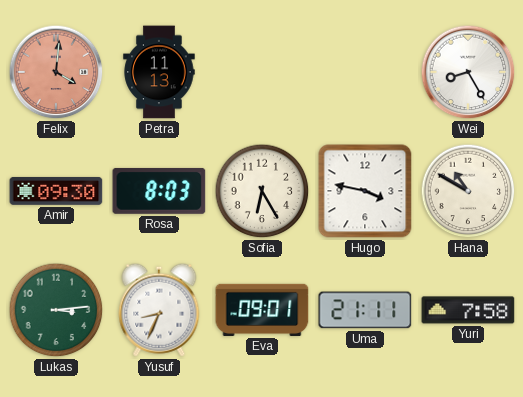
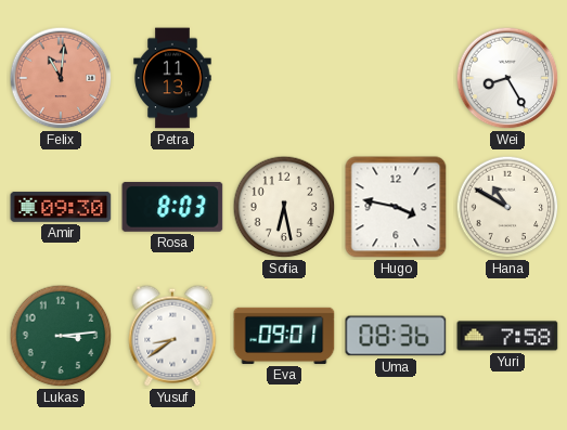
Felix: 4:01 -> 11:01 (61, 78)
Sofia: 6:25 -> 6:28 (284, 207)
Yusuf: 8:34 -> 8:39 (172, 336)
Uma: 21:11 -> 08:36 (396, 336)
